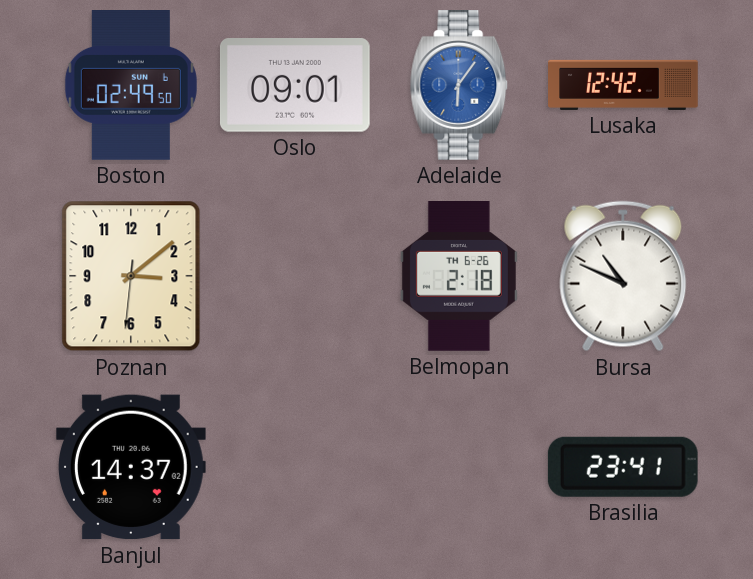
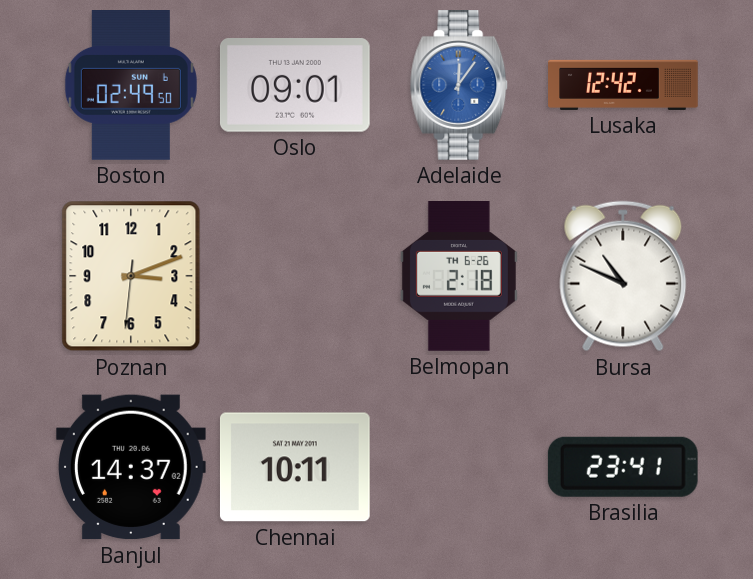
Adelaide: 6:06 -> 12:06 (459, 86)
Poznan: 3:08 -> 3:11 (131, 276)
Chennai: none -> 10:11 (295, 467)
